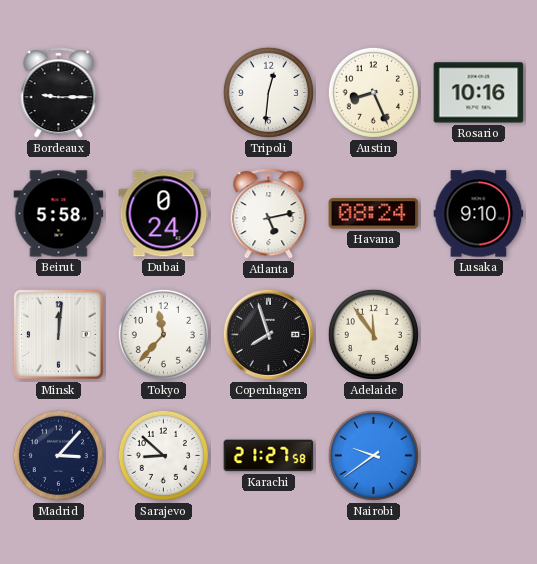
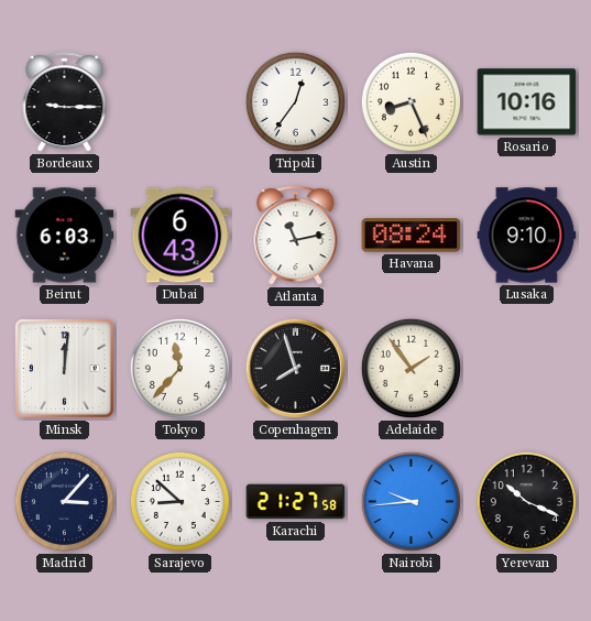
Tripoli: 12:31 -> 12:36 (295, 101)
Beirut: 5:58 -> 6:03 (65, 236)
Dubai: 0:24 -> 6:43 (180, 236)
Atlanta: 5:13 -> 11:13 (296, 236)
Adelaide: 11:54 -> 1:54 (411, 368)
Nairobi: 9:39 -> 9:44 (411, 501)
Yerevan: none -> 10:19 (526, 501)
